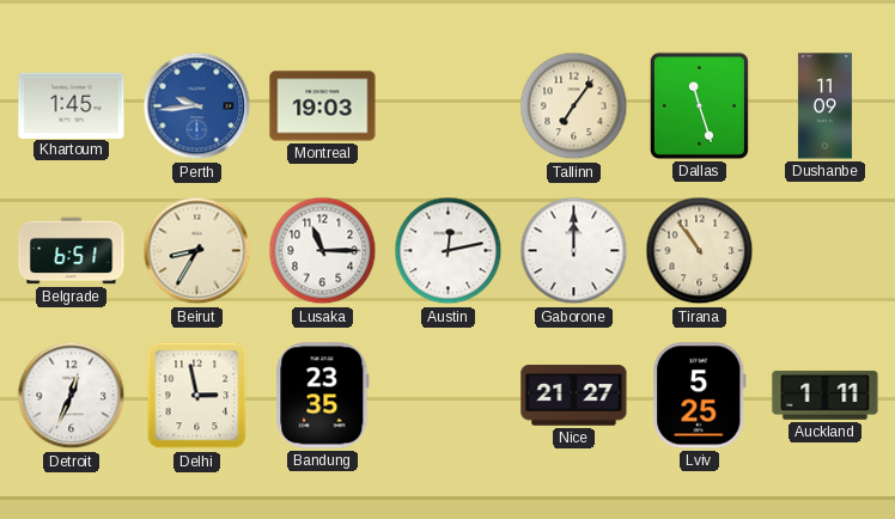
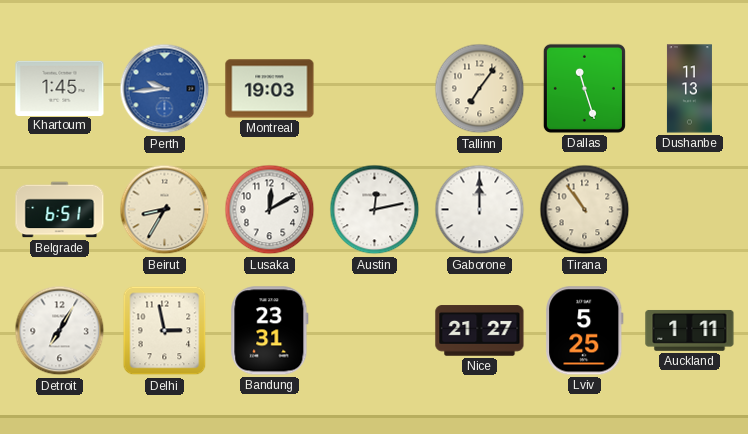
Dushanbe: 11:09 -> 11:13 (689, 89)
Lusaka: 11:15 -> 12:10 (270, 210)
Detroit: 12:34 -> 7:05 (60, 331)
Bandung: 23:35 -> 23:31 (270, 331)
